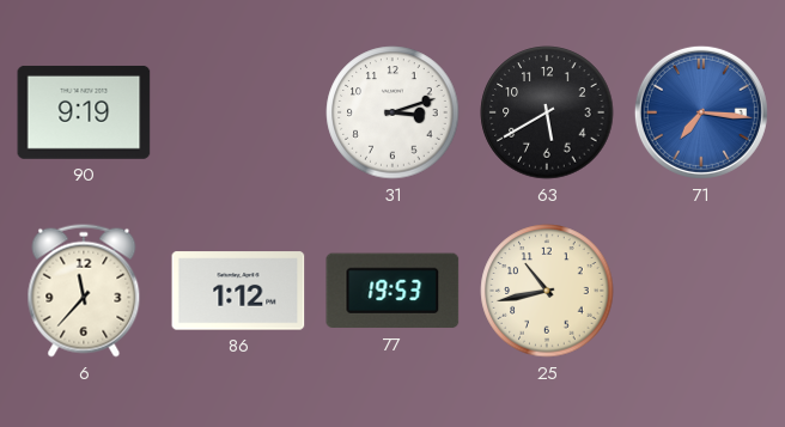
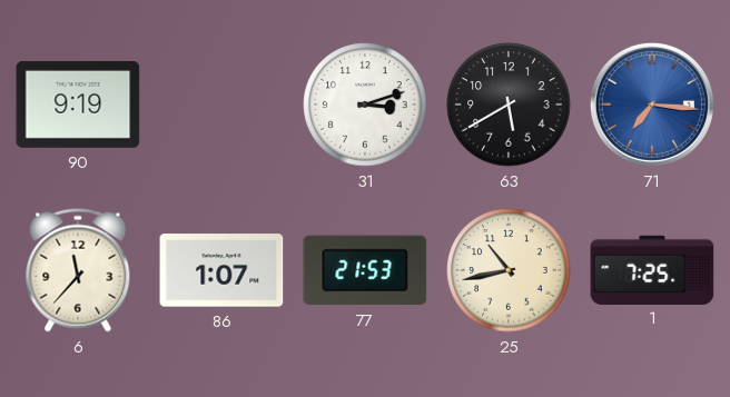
86: 1:12 -> 1:07 (221, 270)
77: 19:53 -> 21:53 (365, 270)
1: none -> 7:25 (652, 269)
